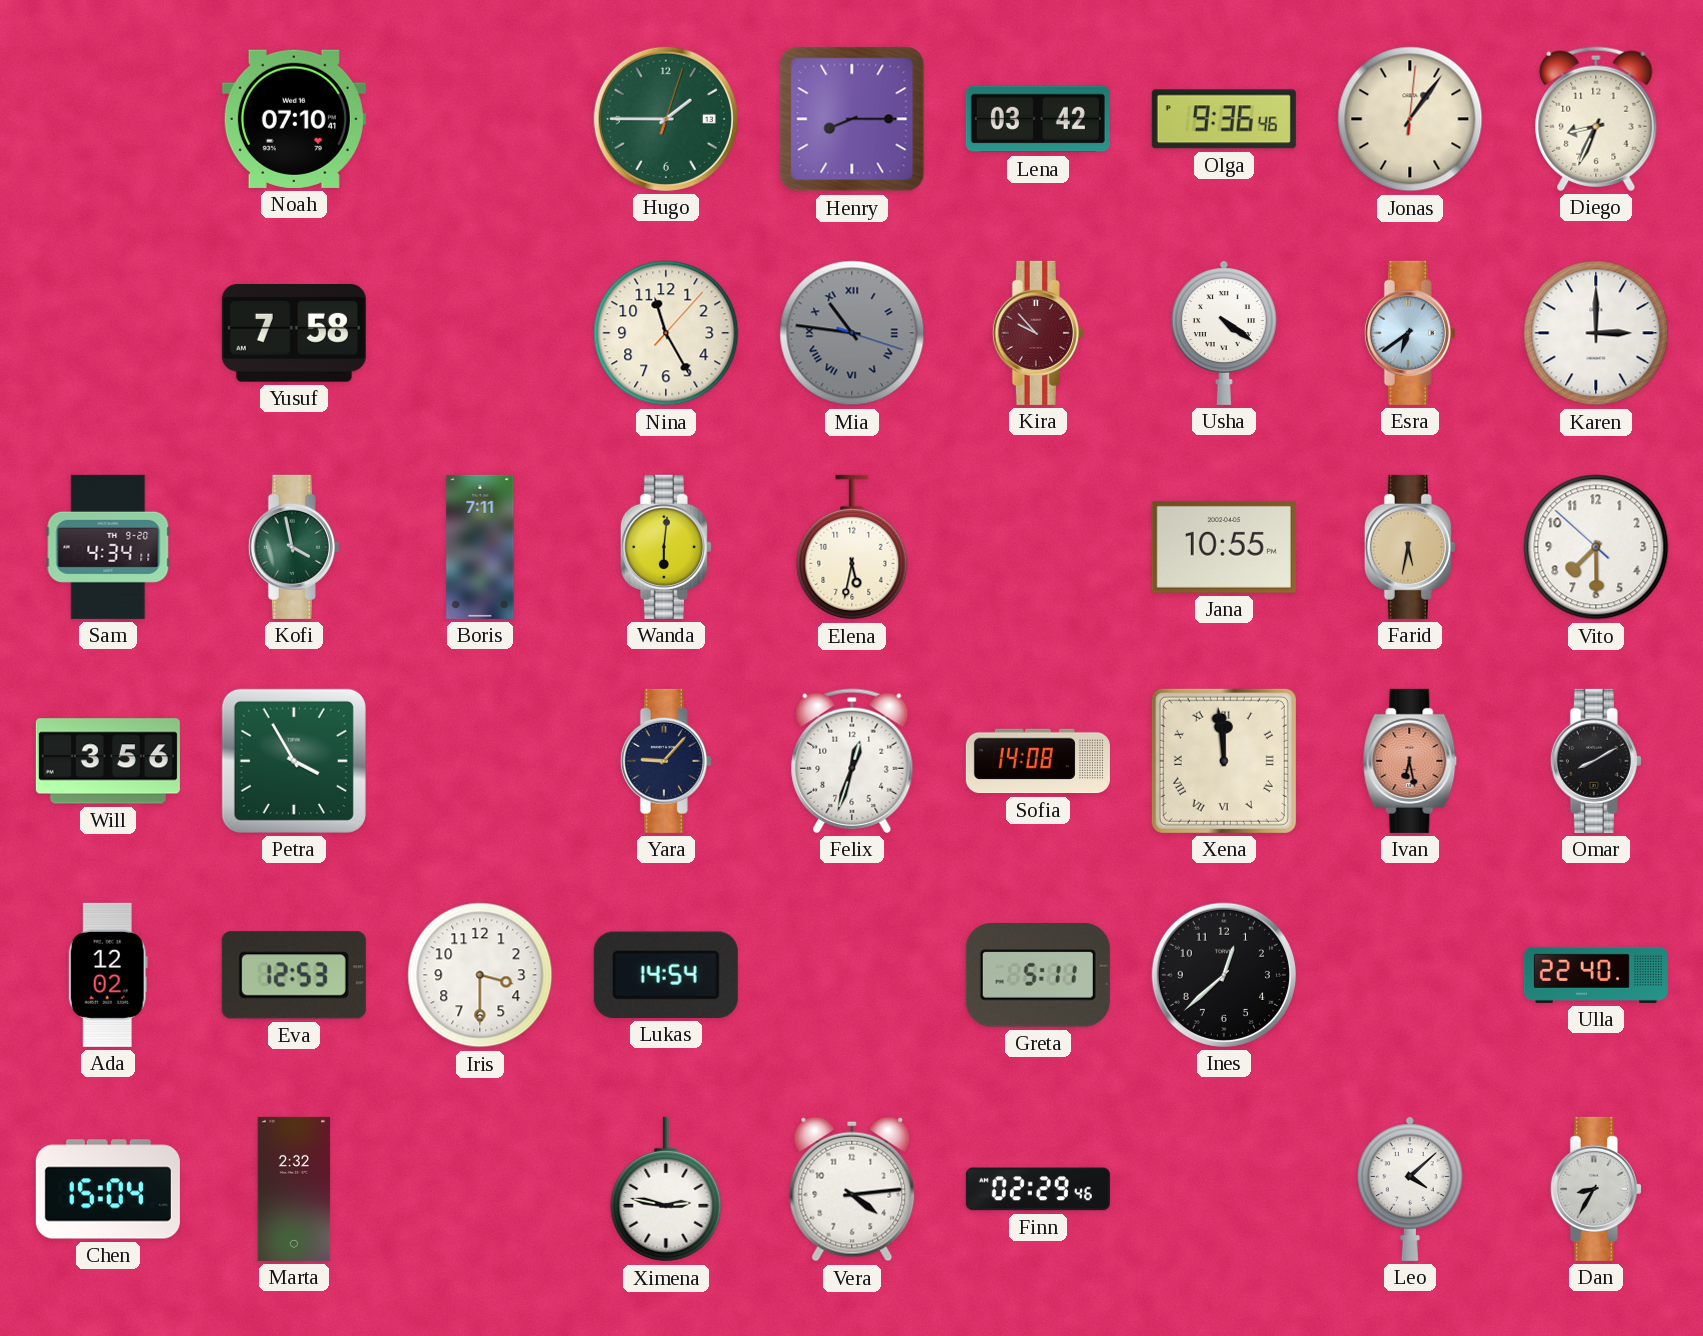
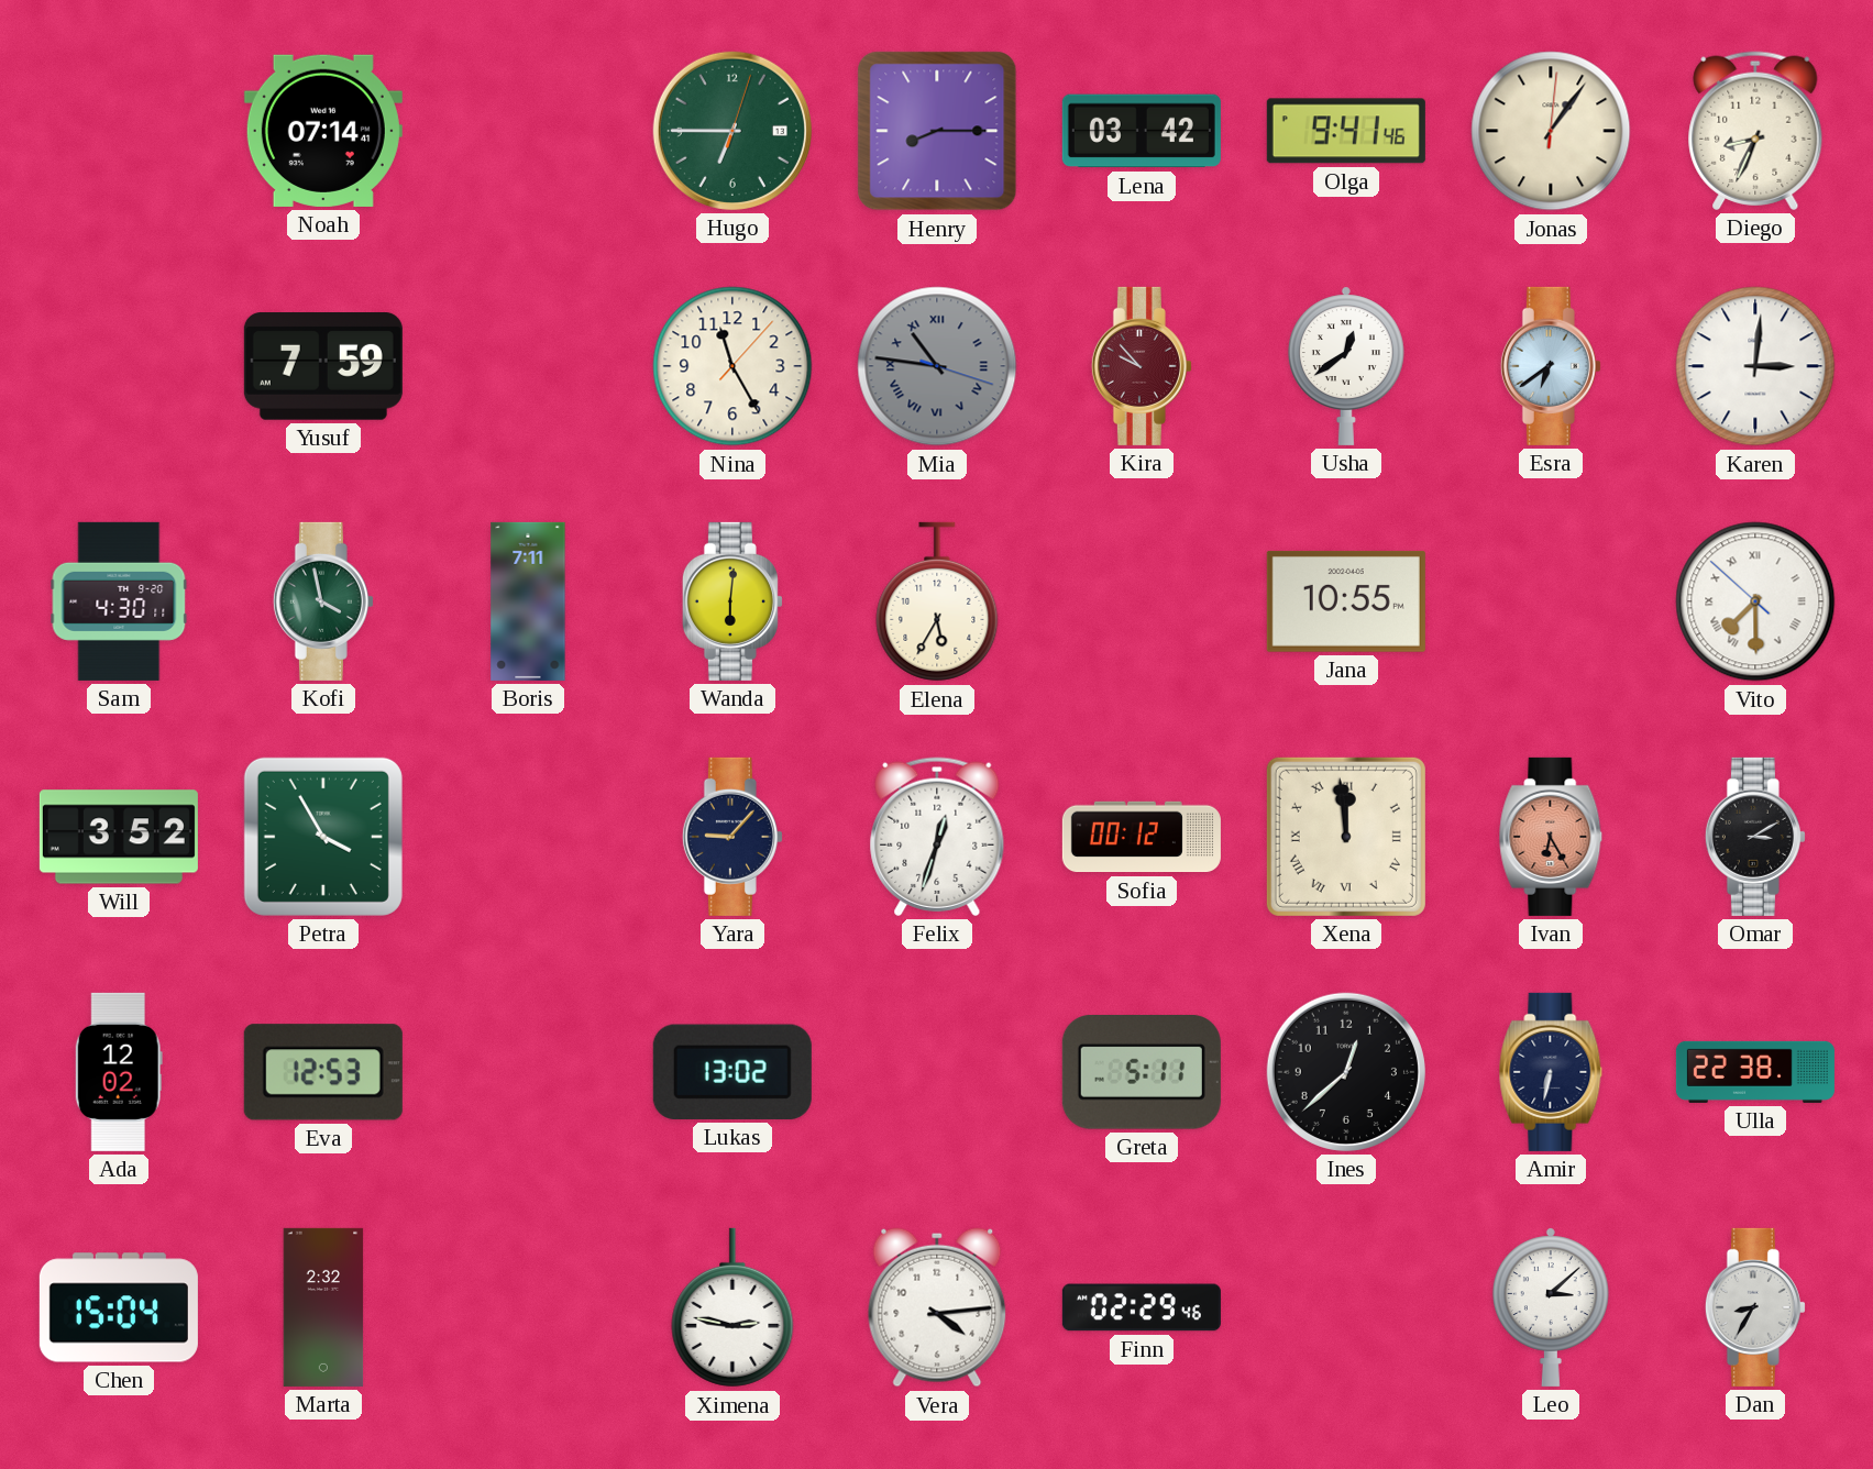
Noah: 07:10 -> 07:14 (323, 131)
Hugo: 1:45 -> 6:45 (732, 131)
Olga: 9:36 -> 9:41 (1346, 131)
Yusuf: 7:58 -> 7:59 (323, 367)
Usha: 4:21 -> 12:39 (1346, 366)
Karen: 3:00 -> 3:01 (1755, 366)
Sam: 4:34 -> 4:30 (119, 601)
Elena: 5:32 -> 5:35 (937, 601)
Farid: 5:32 -> none (1410, 547)
Vito numerals: Arabic -> Roman (1755, 601)
Will: 3:56 -> 3:52 (119, 837)
Sofia: 14:08 -> 00:12 (1142, 837)
Ivan: 6:28 -> 6:25 (1551, 837)
Omar: 8:10 -> 3:10 (1755, 837)
Iris: 3:30 -> none (480, 975)
Lukas: 14:54 -> 13:02 (732, 1072)
Amir: none -> 6:32 (1551, 1072)
Ulla: 22:40 -> 22:38 (1755, 1072)
Leo: 4:08 -> 3:08 (1551, 1307)
